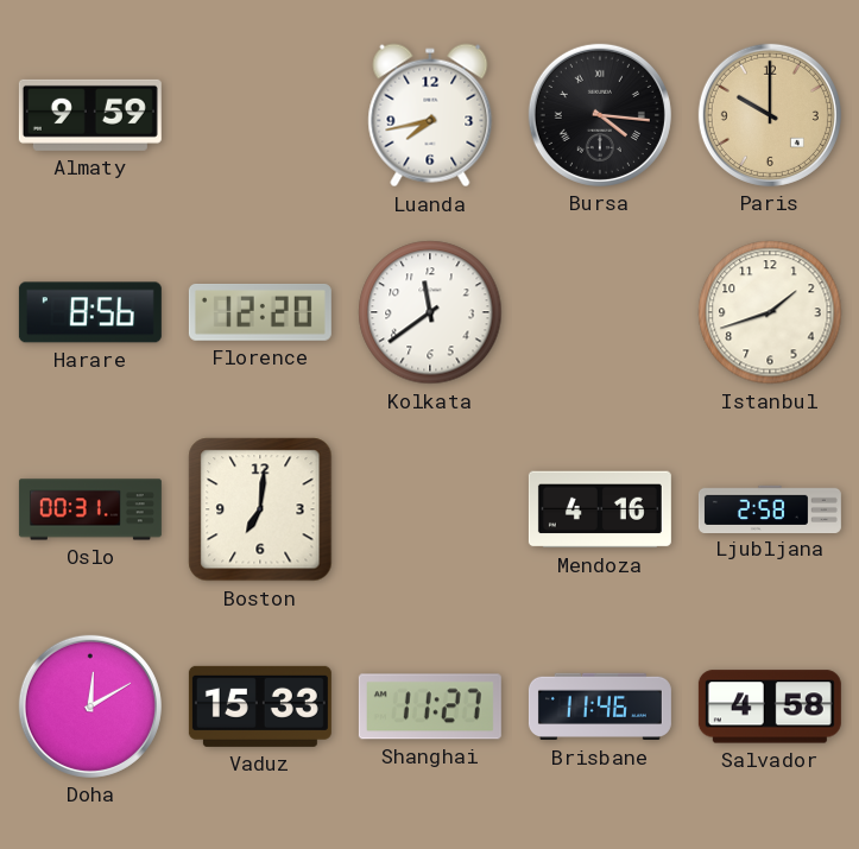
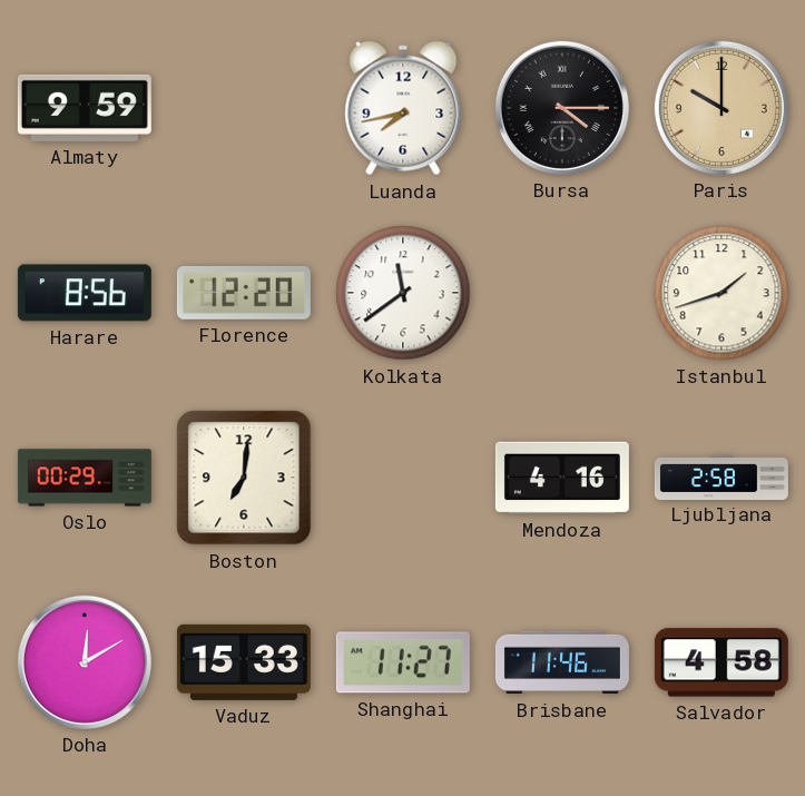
Bursa: 4:16 -> 4:15 (562, 108)
Oslo: 00:31 -> 00:29 (85, 478)
